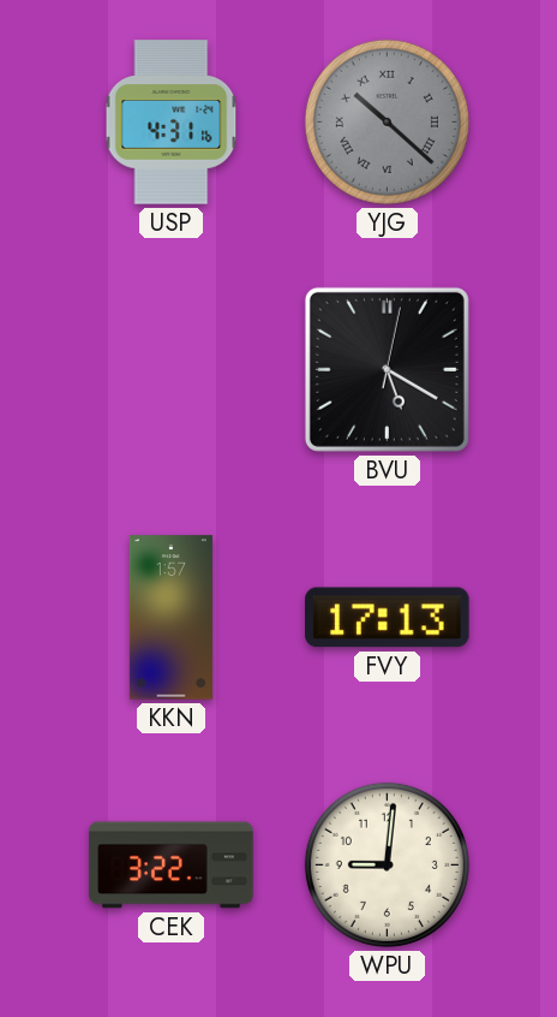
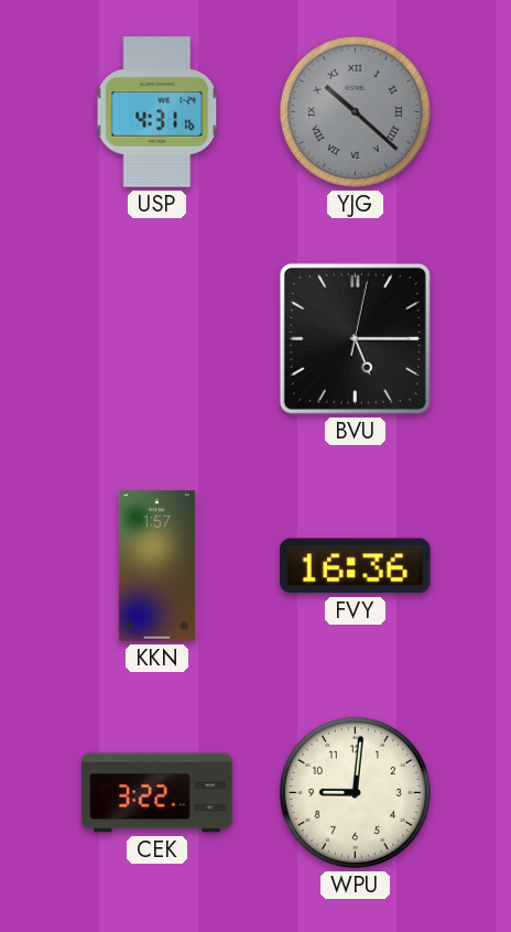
BVU: 5:20 -> 5:15 (355, 338)
FVY: 17:13 -> 16:36 (356, 566)
